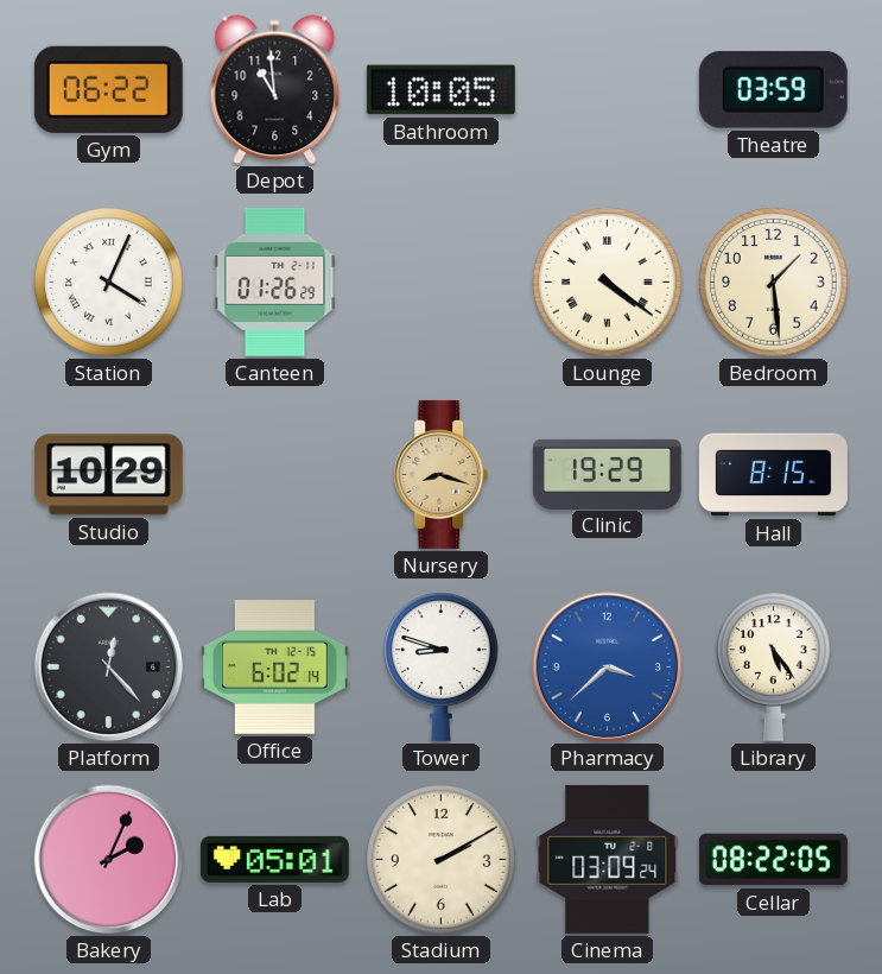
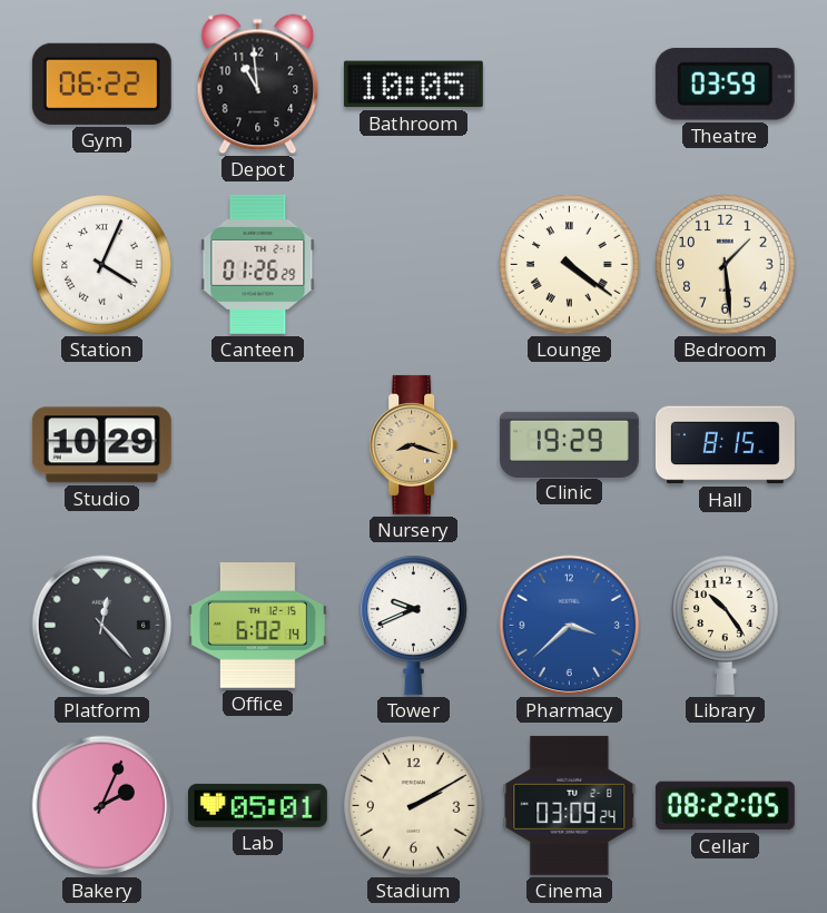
Tower: 8:48 -> 9:41 (414, 625)
Library: 5:24 -> 10:24 (726, 625)
